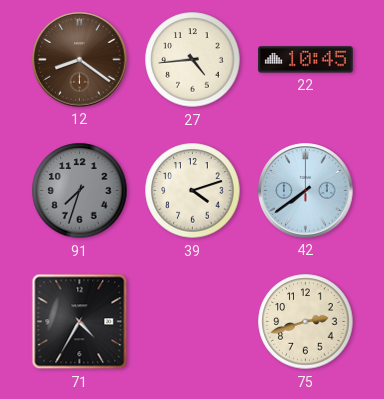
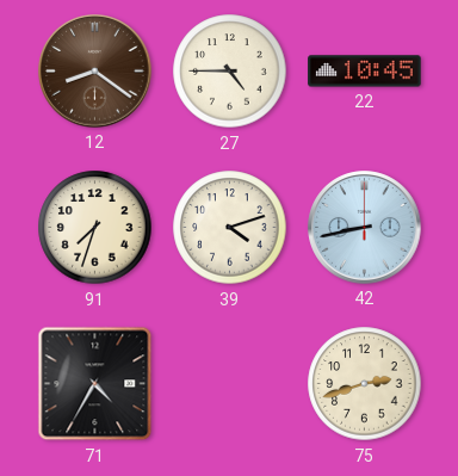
27: 4:44 -> 4:45 (230, 72)
91 dial: grey -> cream (95, 228)
42: 7:39 -> 8:43 (365, 228)
